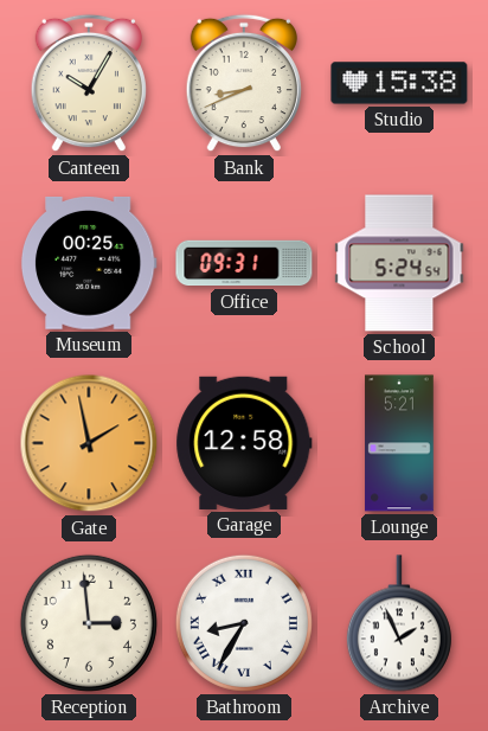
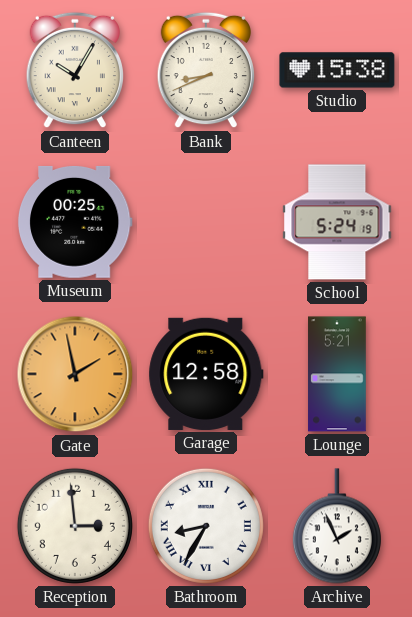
Office: 09:31 -> none (244, 263)
School: 5:24:54 -> 5:24:19 (337, 222)
